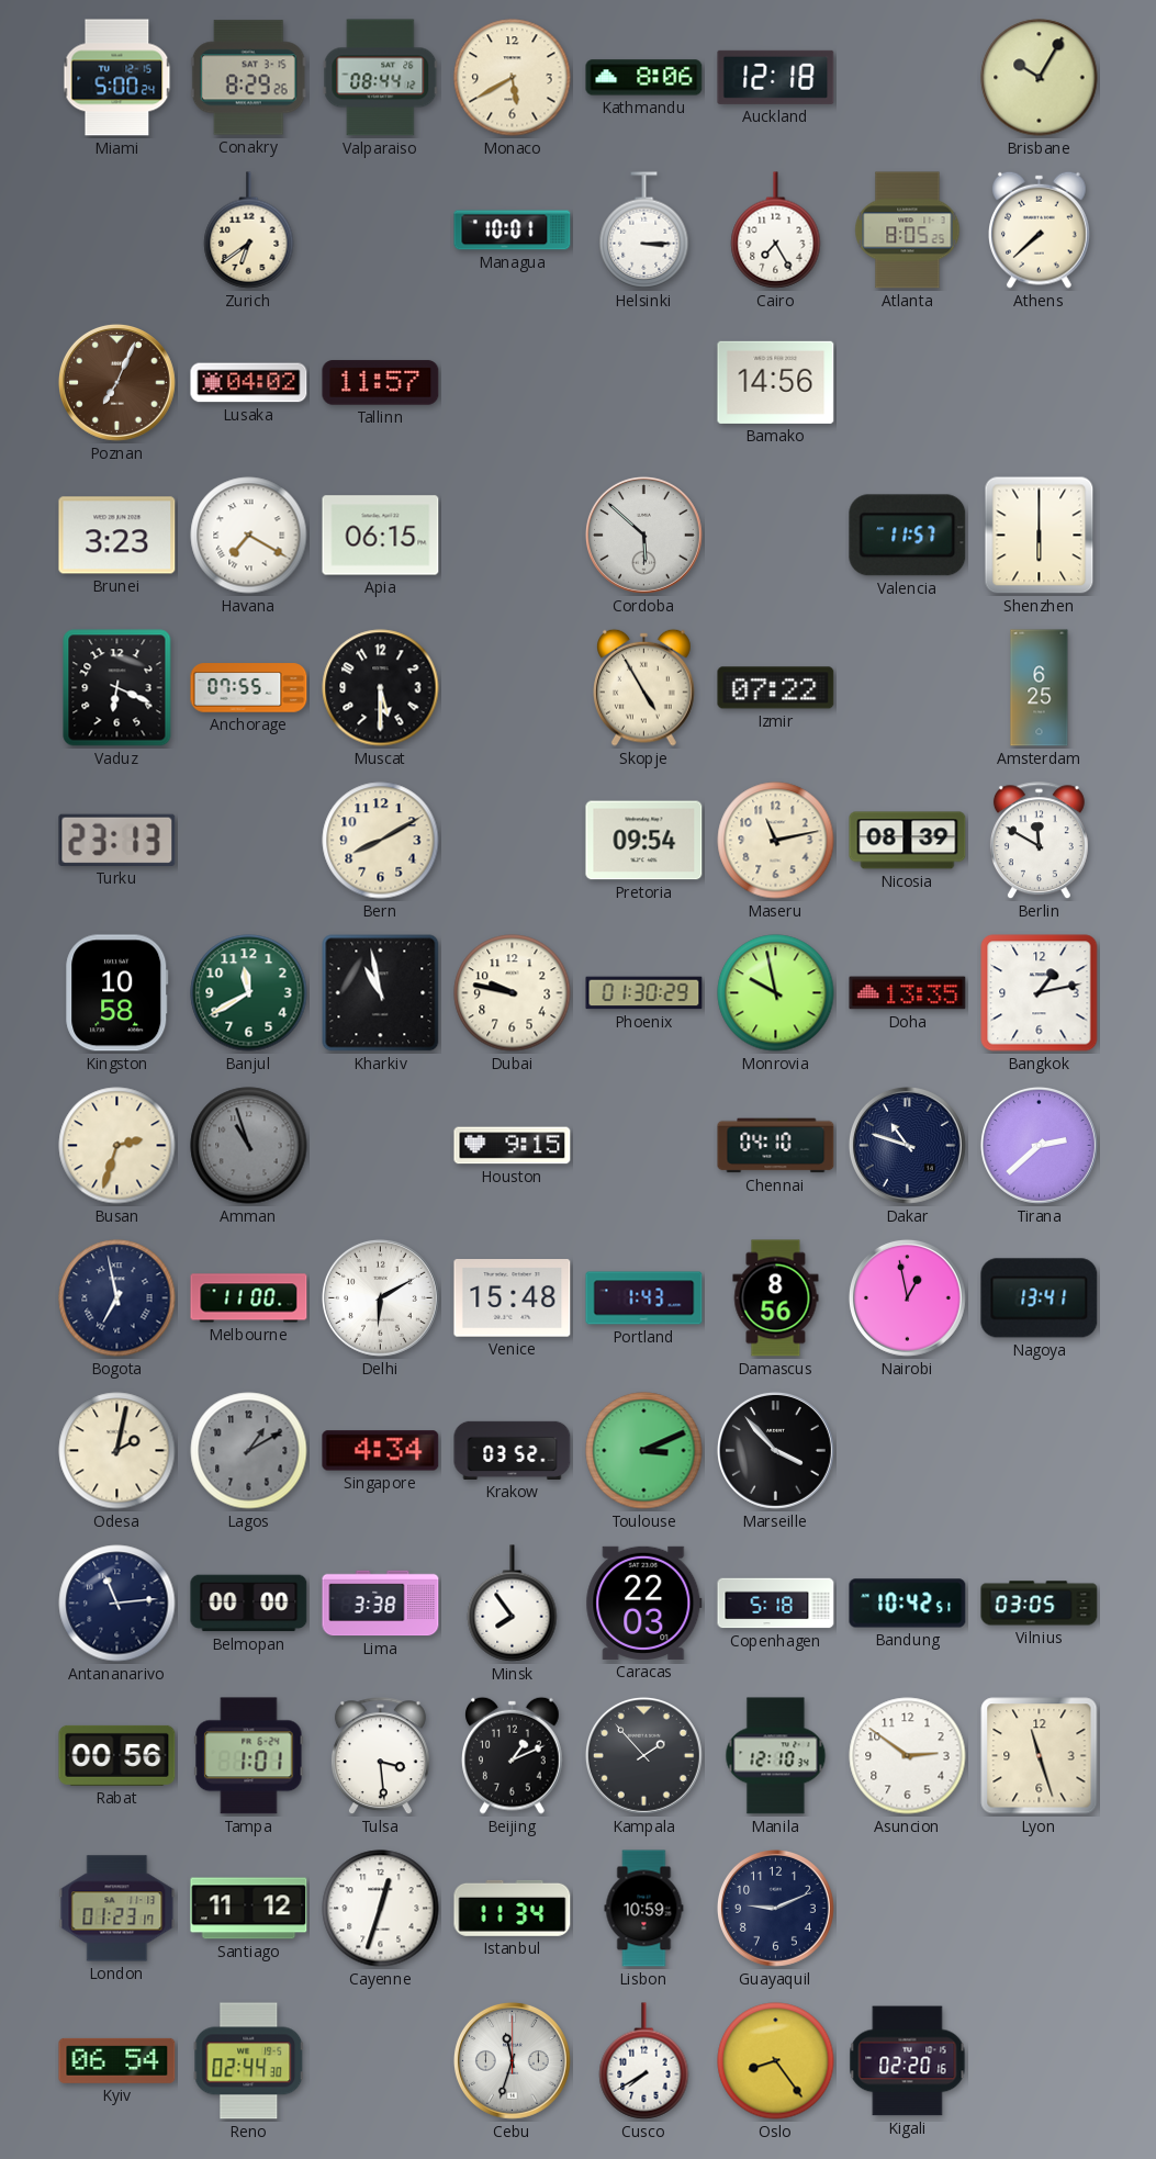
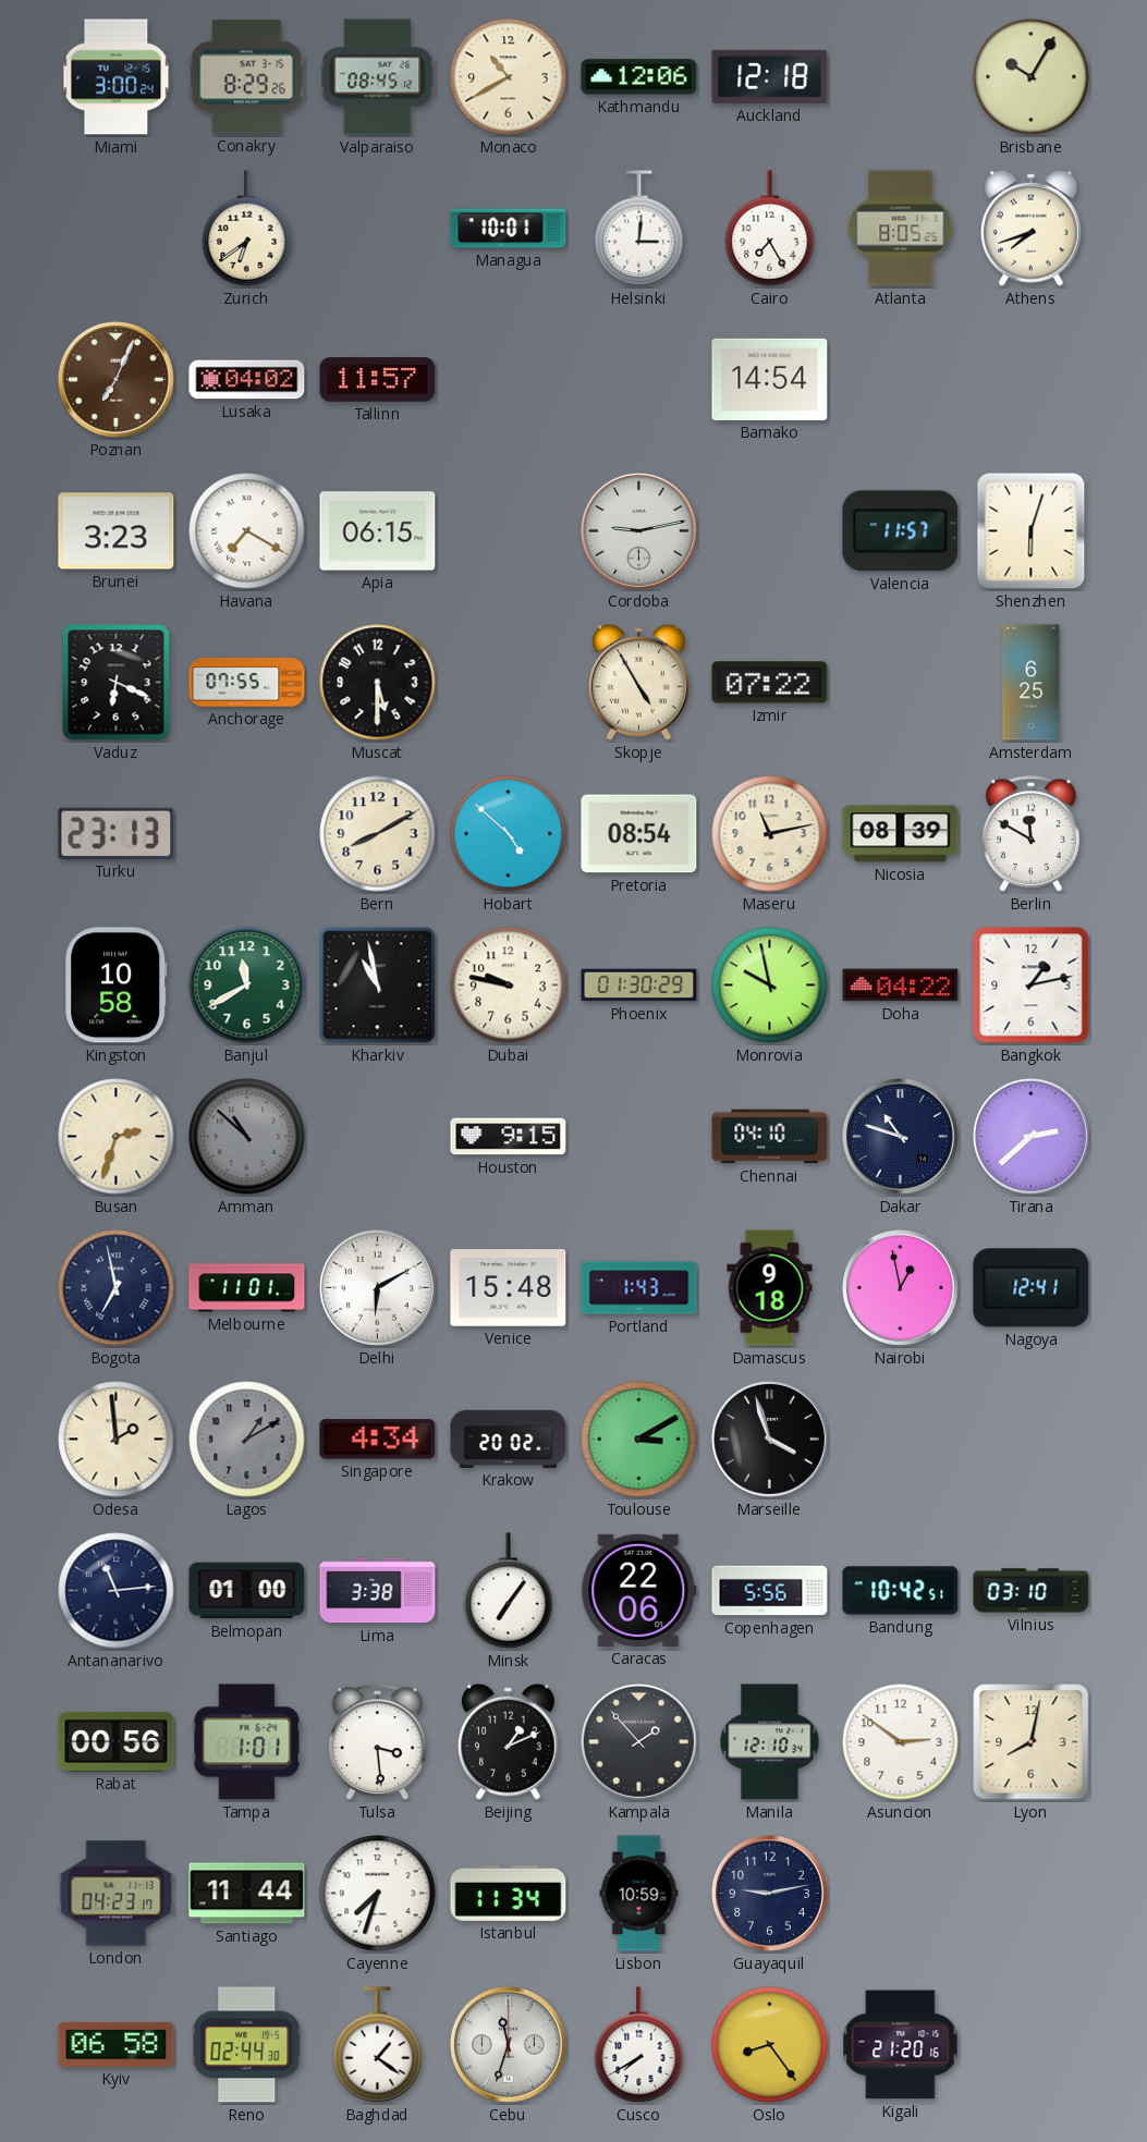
Miami: 5:00 -> 3:00 (117, 77)
Valparaiso: 08:44 -> 08:45 (378, 77)
Monaco: 5:40 -> 10:40 (509, 77)
Kathmandu: 8:06 -> 12:06 (639, 77)
Helsinki: 3:15 -> 3:01 (639, 229)
Athens: 7:38 -> 7:42 (1032, 228)
Bamako: 14:56 -> 14:54 (770, 379)
Cordoba: 5:52 -> 9:13 (638, 530)
Shenzhen: 6:00 -> 6:03 (1032, 531)
Hobart: none -> 4:52 (509, 834)
Pretoria: 09:54 -> 08:54 (639, 834)
Doha: 13:35 -> 04:22 (901, 986)
Amman: 10:57 -> 10:52 (247, 1137)
Melbourne: 11:00 -> 11:01 (247, 1288)
Damascus: 8:56 -> 9:18 (770, 1288)
Nagoya: 13:41 -> 12:41 (1032, 1288)
Odesa: 2:02 -> 1:59 (117, 1440)
Krakow: 03:52 -> 20:02 (509, 1439)
Toulouse: 3:11 -> 3:10 (639, 1440)
Marseille: 3:53 -> 3:57 (769, 1439)
Belmopan: 00:00 -> 01:00 (247, 1591)
Minsk: 7:54 -> 7:06 (509, 1591)
Caracas: 22:03 -> 22:06 (639, 1590)
Copenhagen: 5:18 -> 5:56 (770, 1591)
Vilnius: 03:05 -> 03:10 (1032, 1591)
Lyon: 11:27 -> 8:02 (1032, 1742)
London: 01:23 -> 04:23 (117, 1894)
Santiago: 11:12 -> 11:44 (247, 1894)
Cayenne: 12:33 -> 7:33 (378, 1894)
Guayaquil: 9:11 -> 9:13 (769, 1893)
Kyiv: 06:54 -> 06:58 (117, 2044)
Baghdad: none -> 1:21 (378, 2045)
Kigali: 02:20 -> 21:20 (901, 2045)
